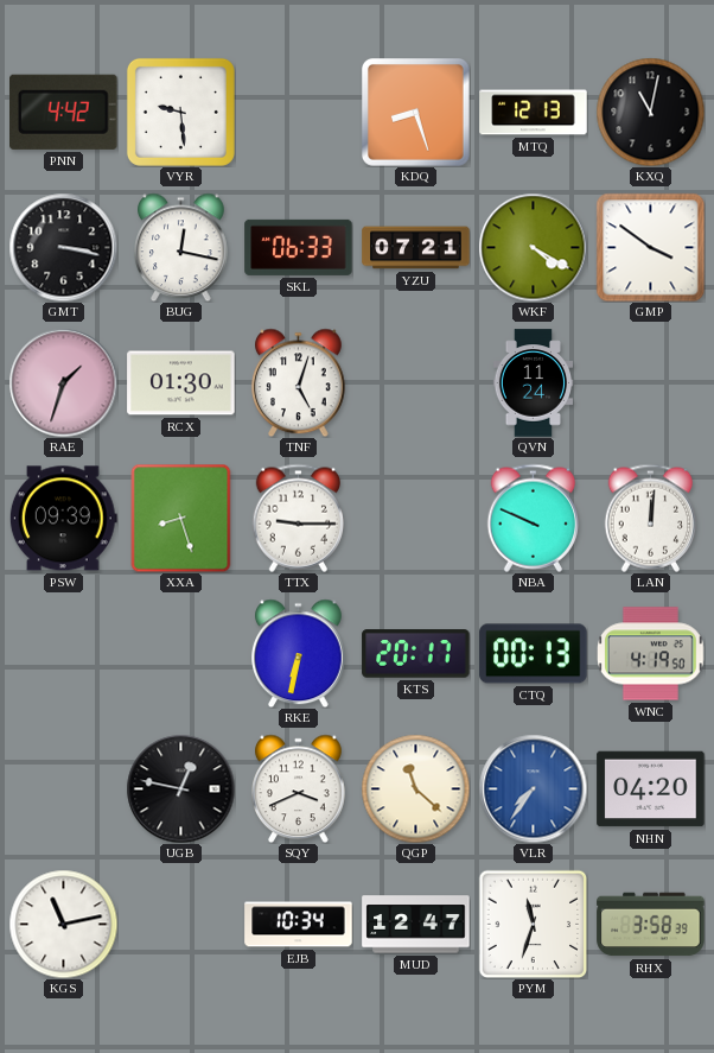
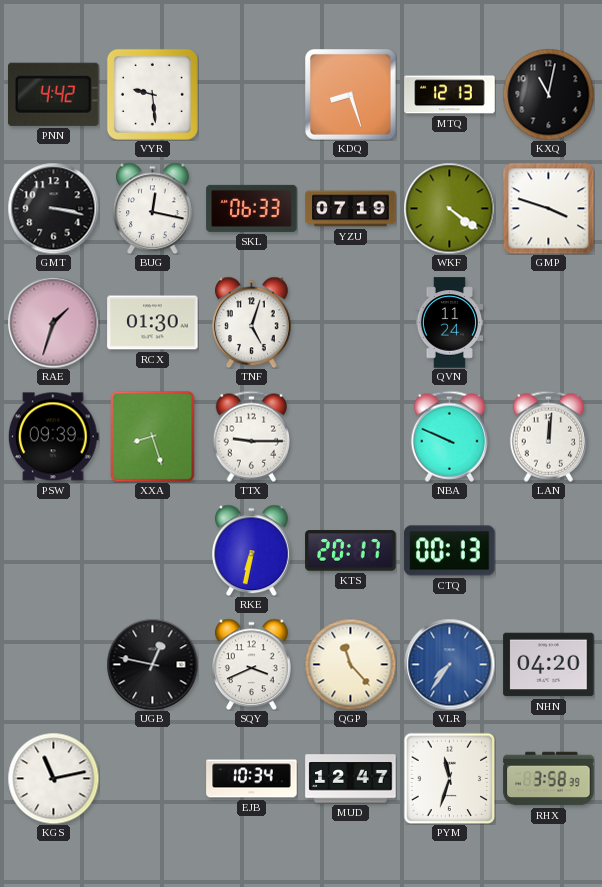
YZU: 07:21 -> 07:19 (351, 209)
WKF: 4:20 -> 4:21 (449, 208)
GMP: 3:51 -> 3:48 (548, 208)
WNC: 4:19 -> none (651, 654)
QGP: 11:22 -> 11:23 (350, 664)
